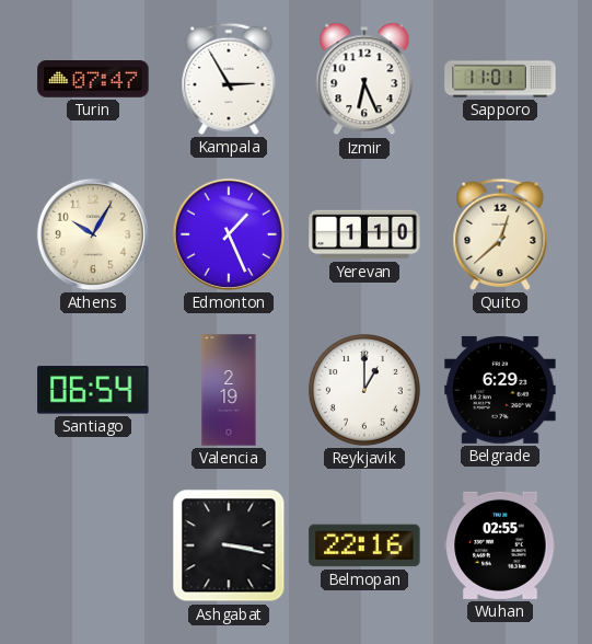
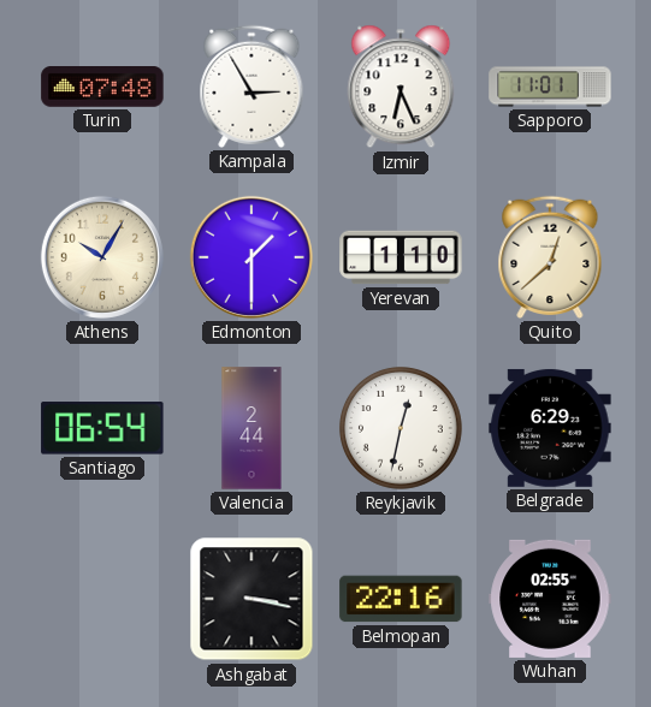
Turin: 07:47 -> 07:48 (102, 88)
Edmonton: 1:26 -> 1:30 (251, 257)
Valencia: 2:19 -> 2:44 (251, 428)
Reykjavik: 1:00 -> 12:32 (401, 428)
